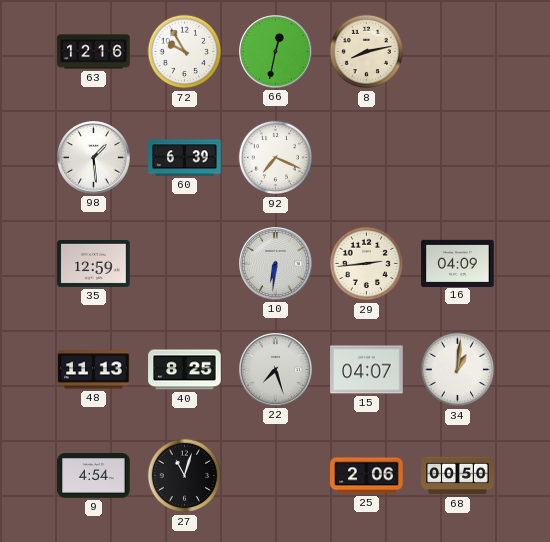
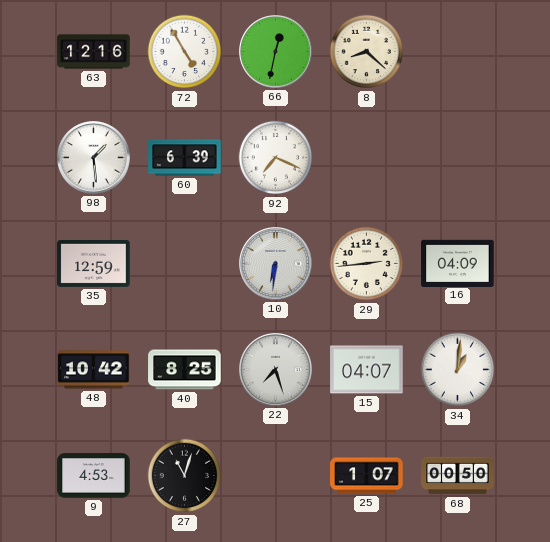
72: 9:55 -> 4:55 (185, 52)
8: 8:13 -> 8:22 (367, 52)
48: 11:13 -> 10:42 (94, 370)
9: 4:54 -> 4:53 (94, 476)
25: 2:06 -> 1:07 (367, 476)
